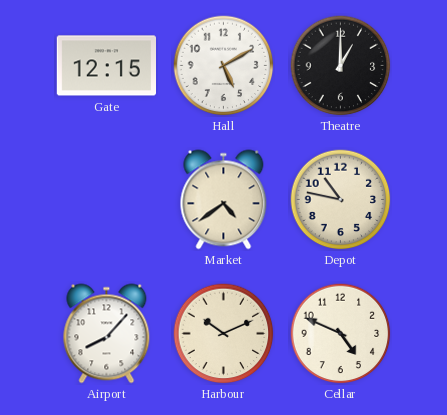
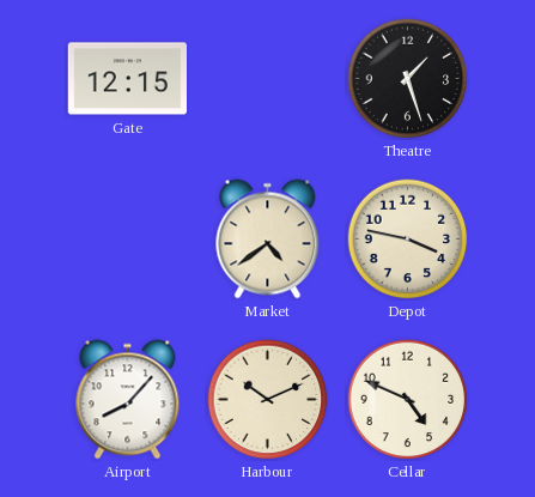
Hall: 5:10 -> none (224, 66)
Theatre: 1:00 -> 1:27 (408, 79)
Depot: 10:47 -> 3:47 (408, 240)
